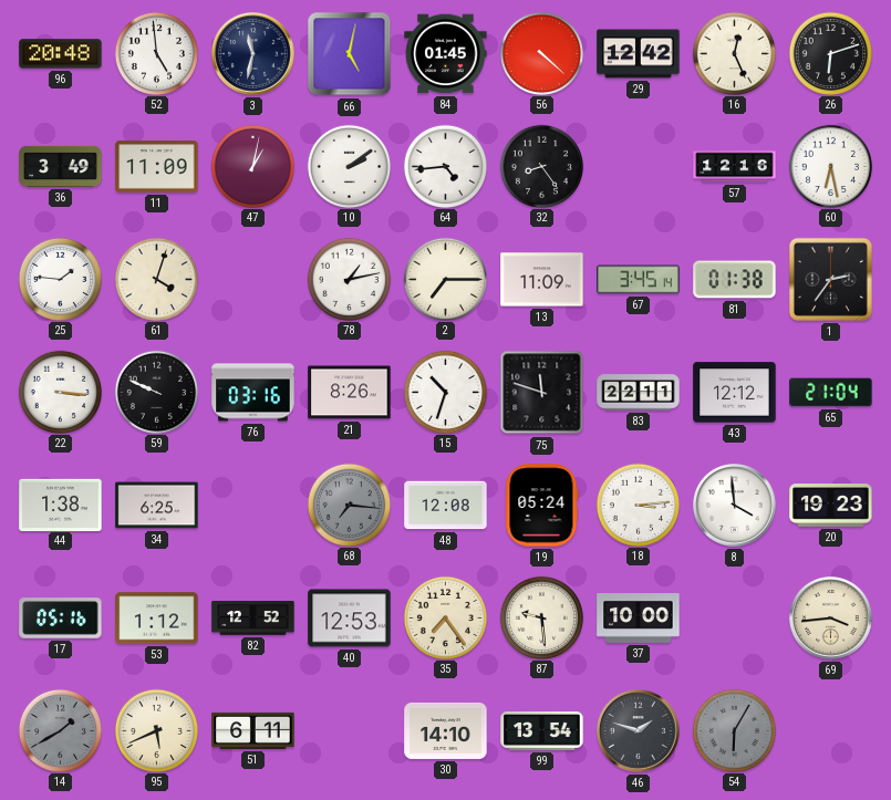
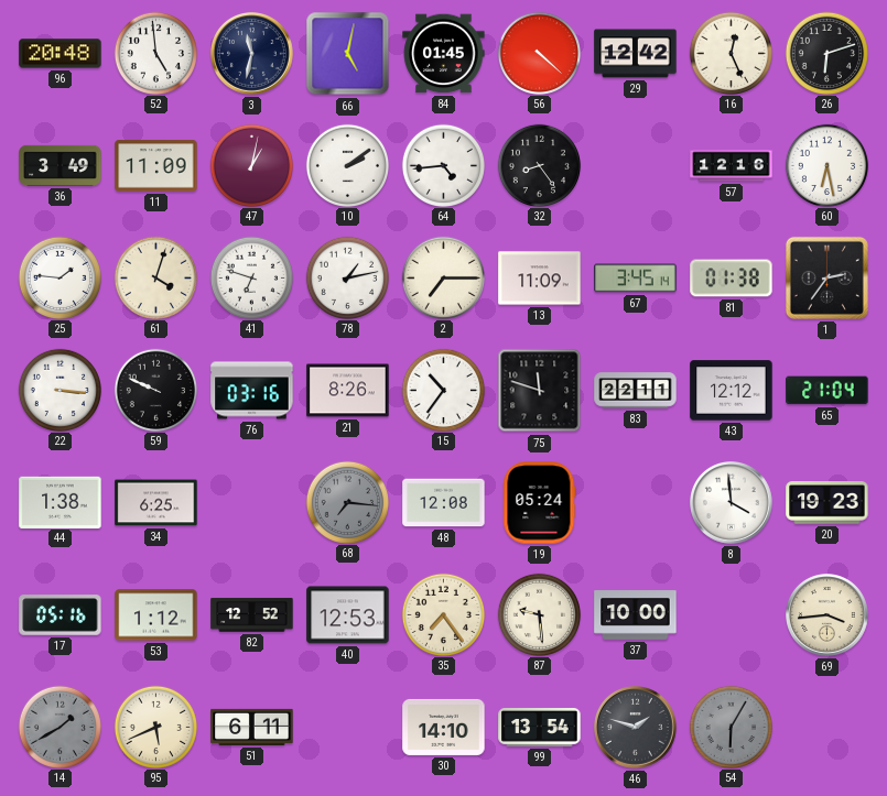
41: none -> 6:48 (251, 277)
15: 10:33 -> 10:36 (443, 390)
18: 3:14 -> none (638, 505)
